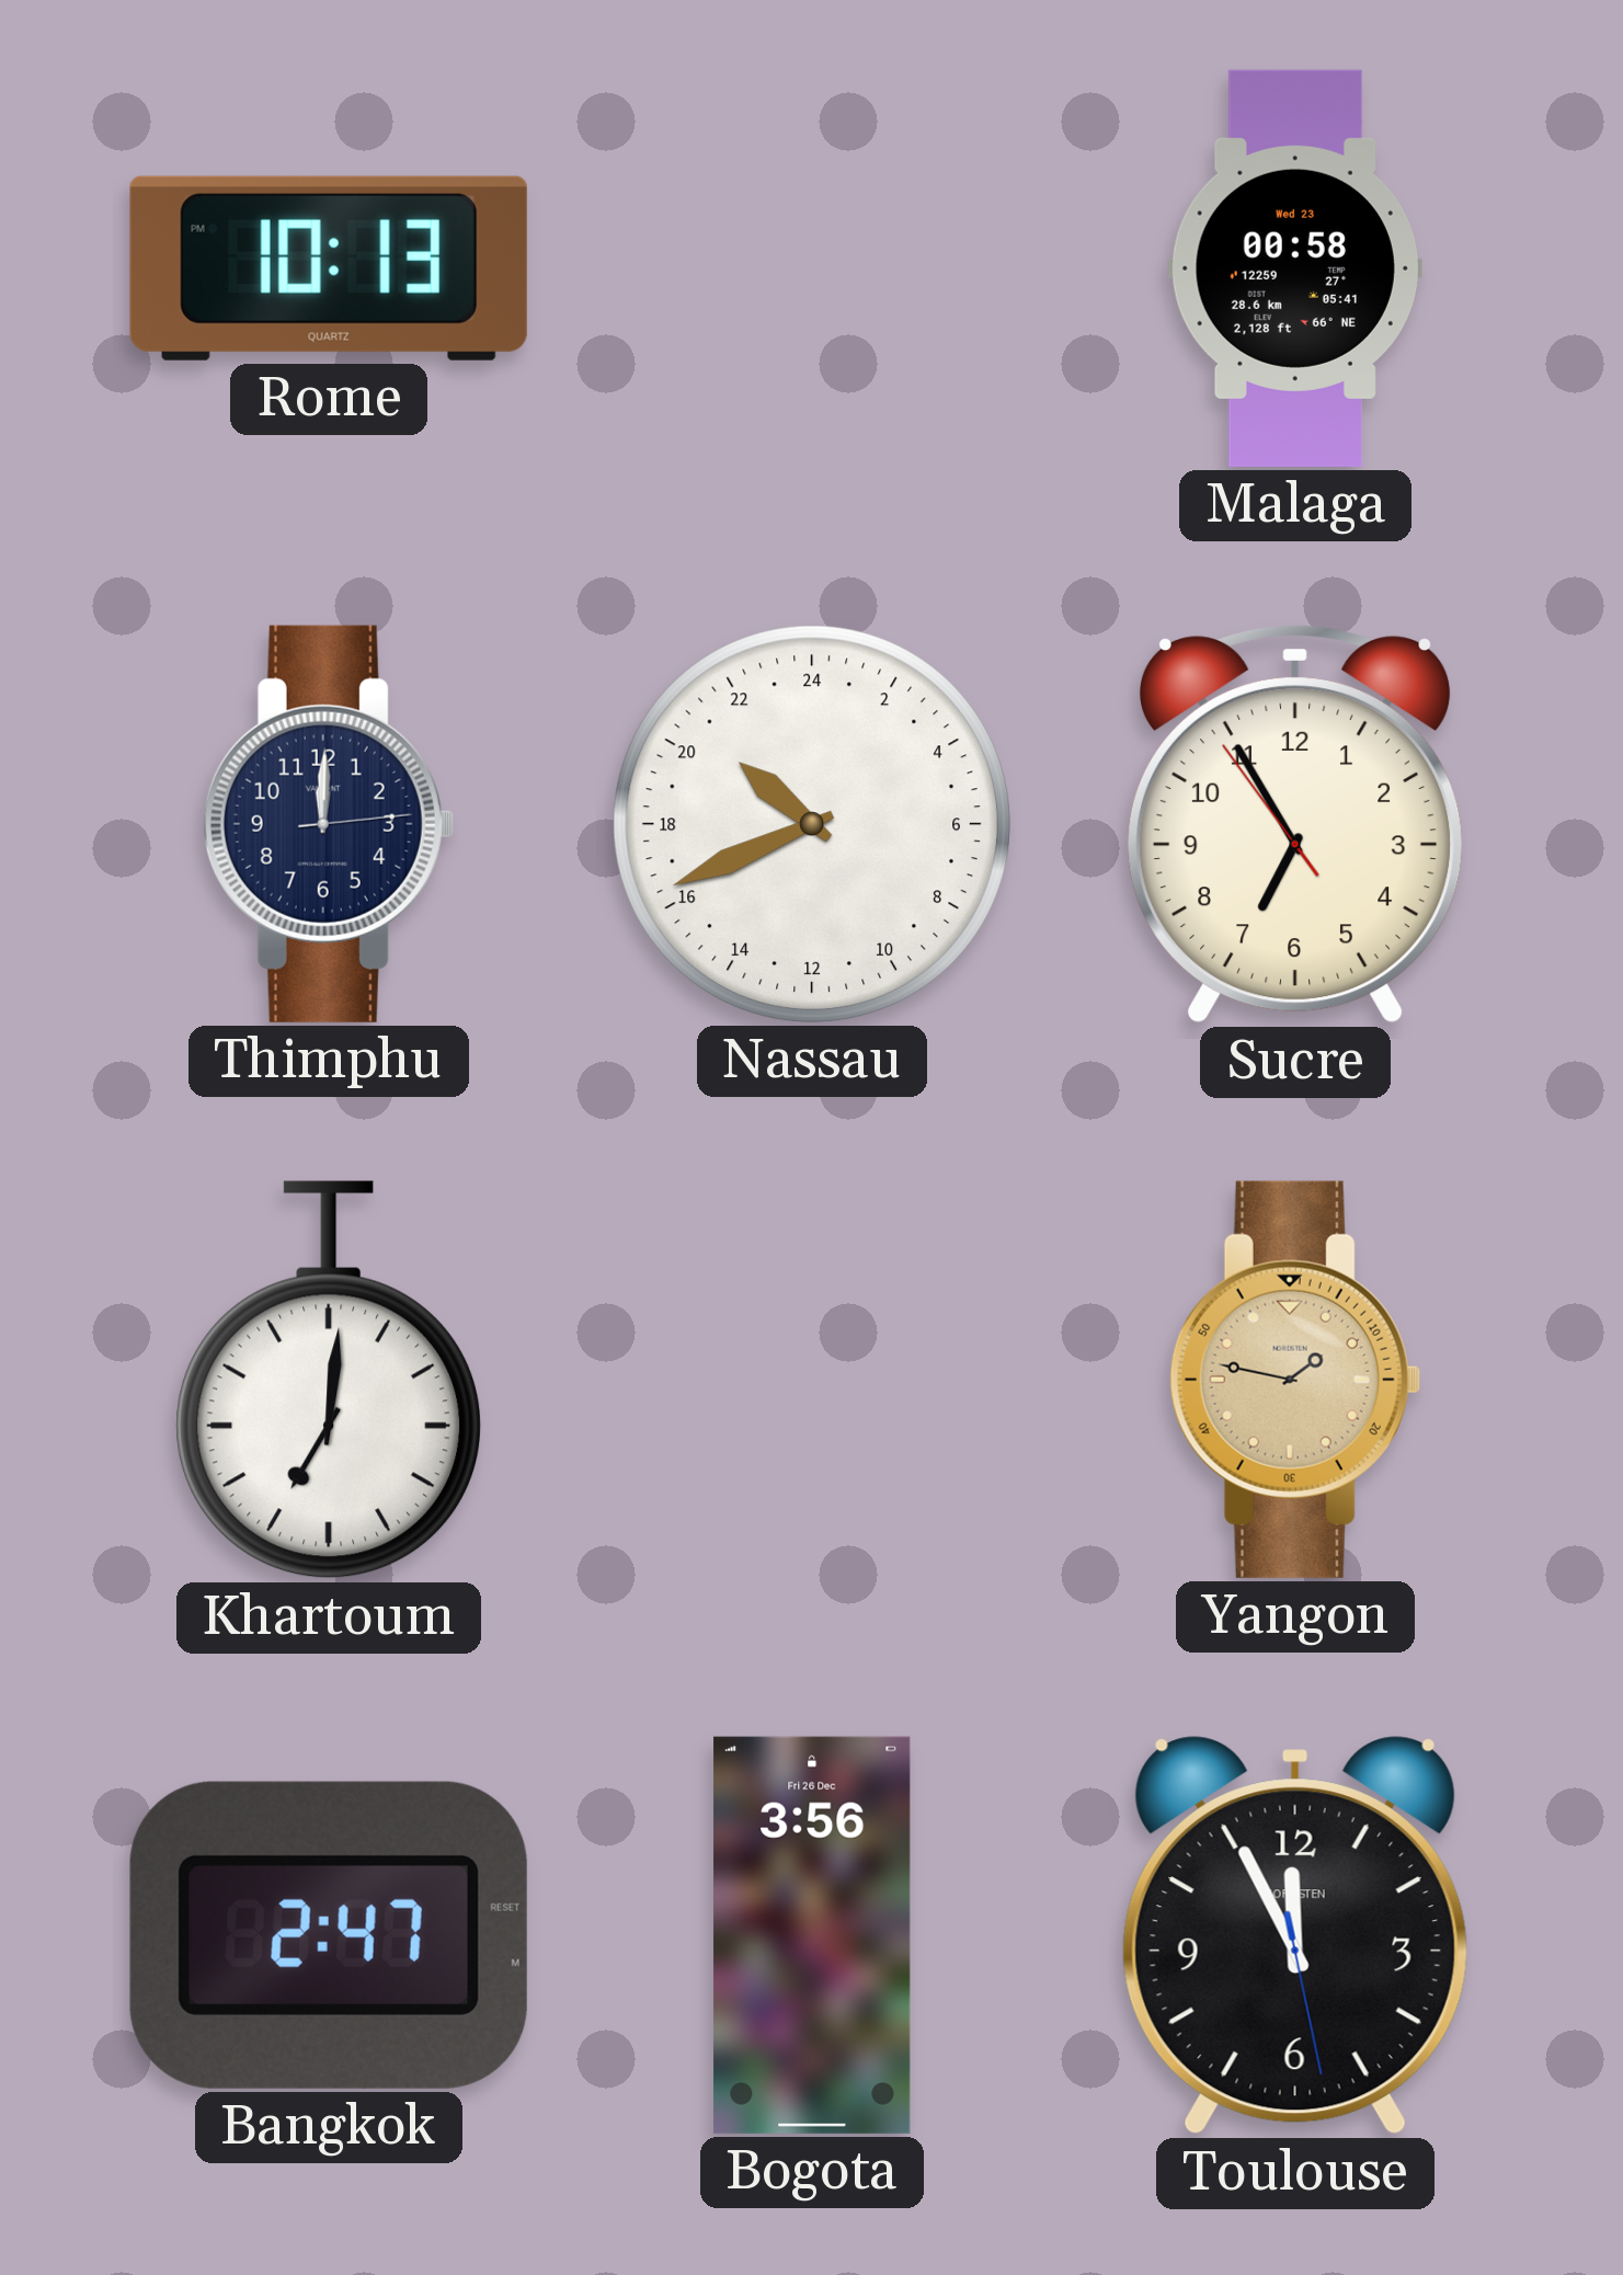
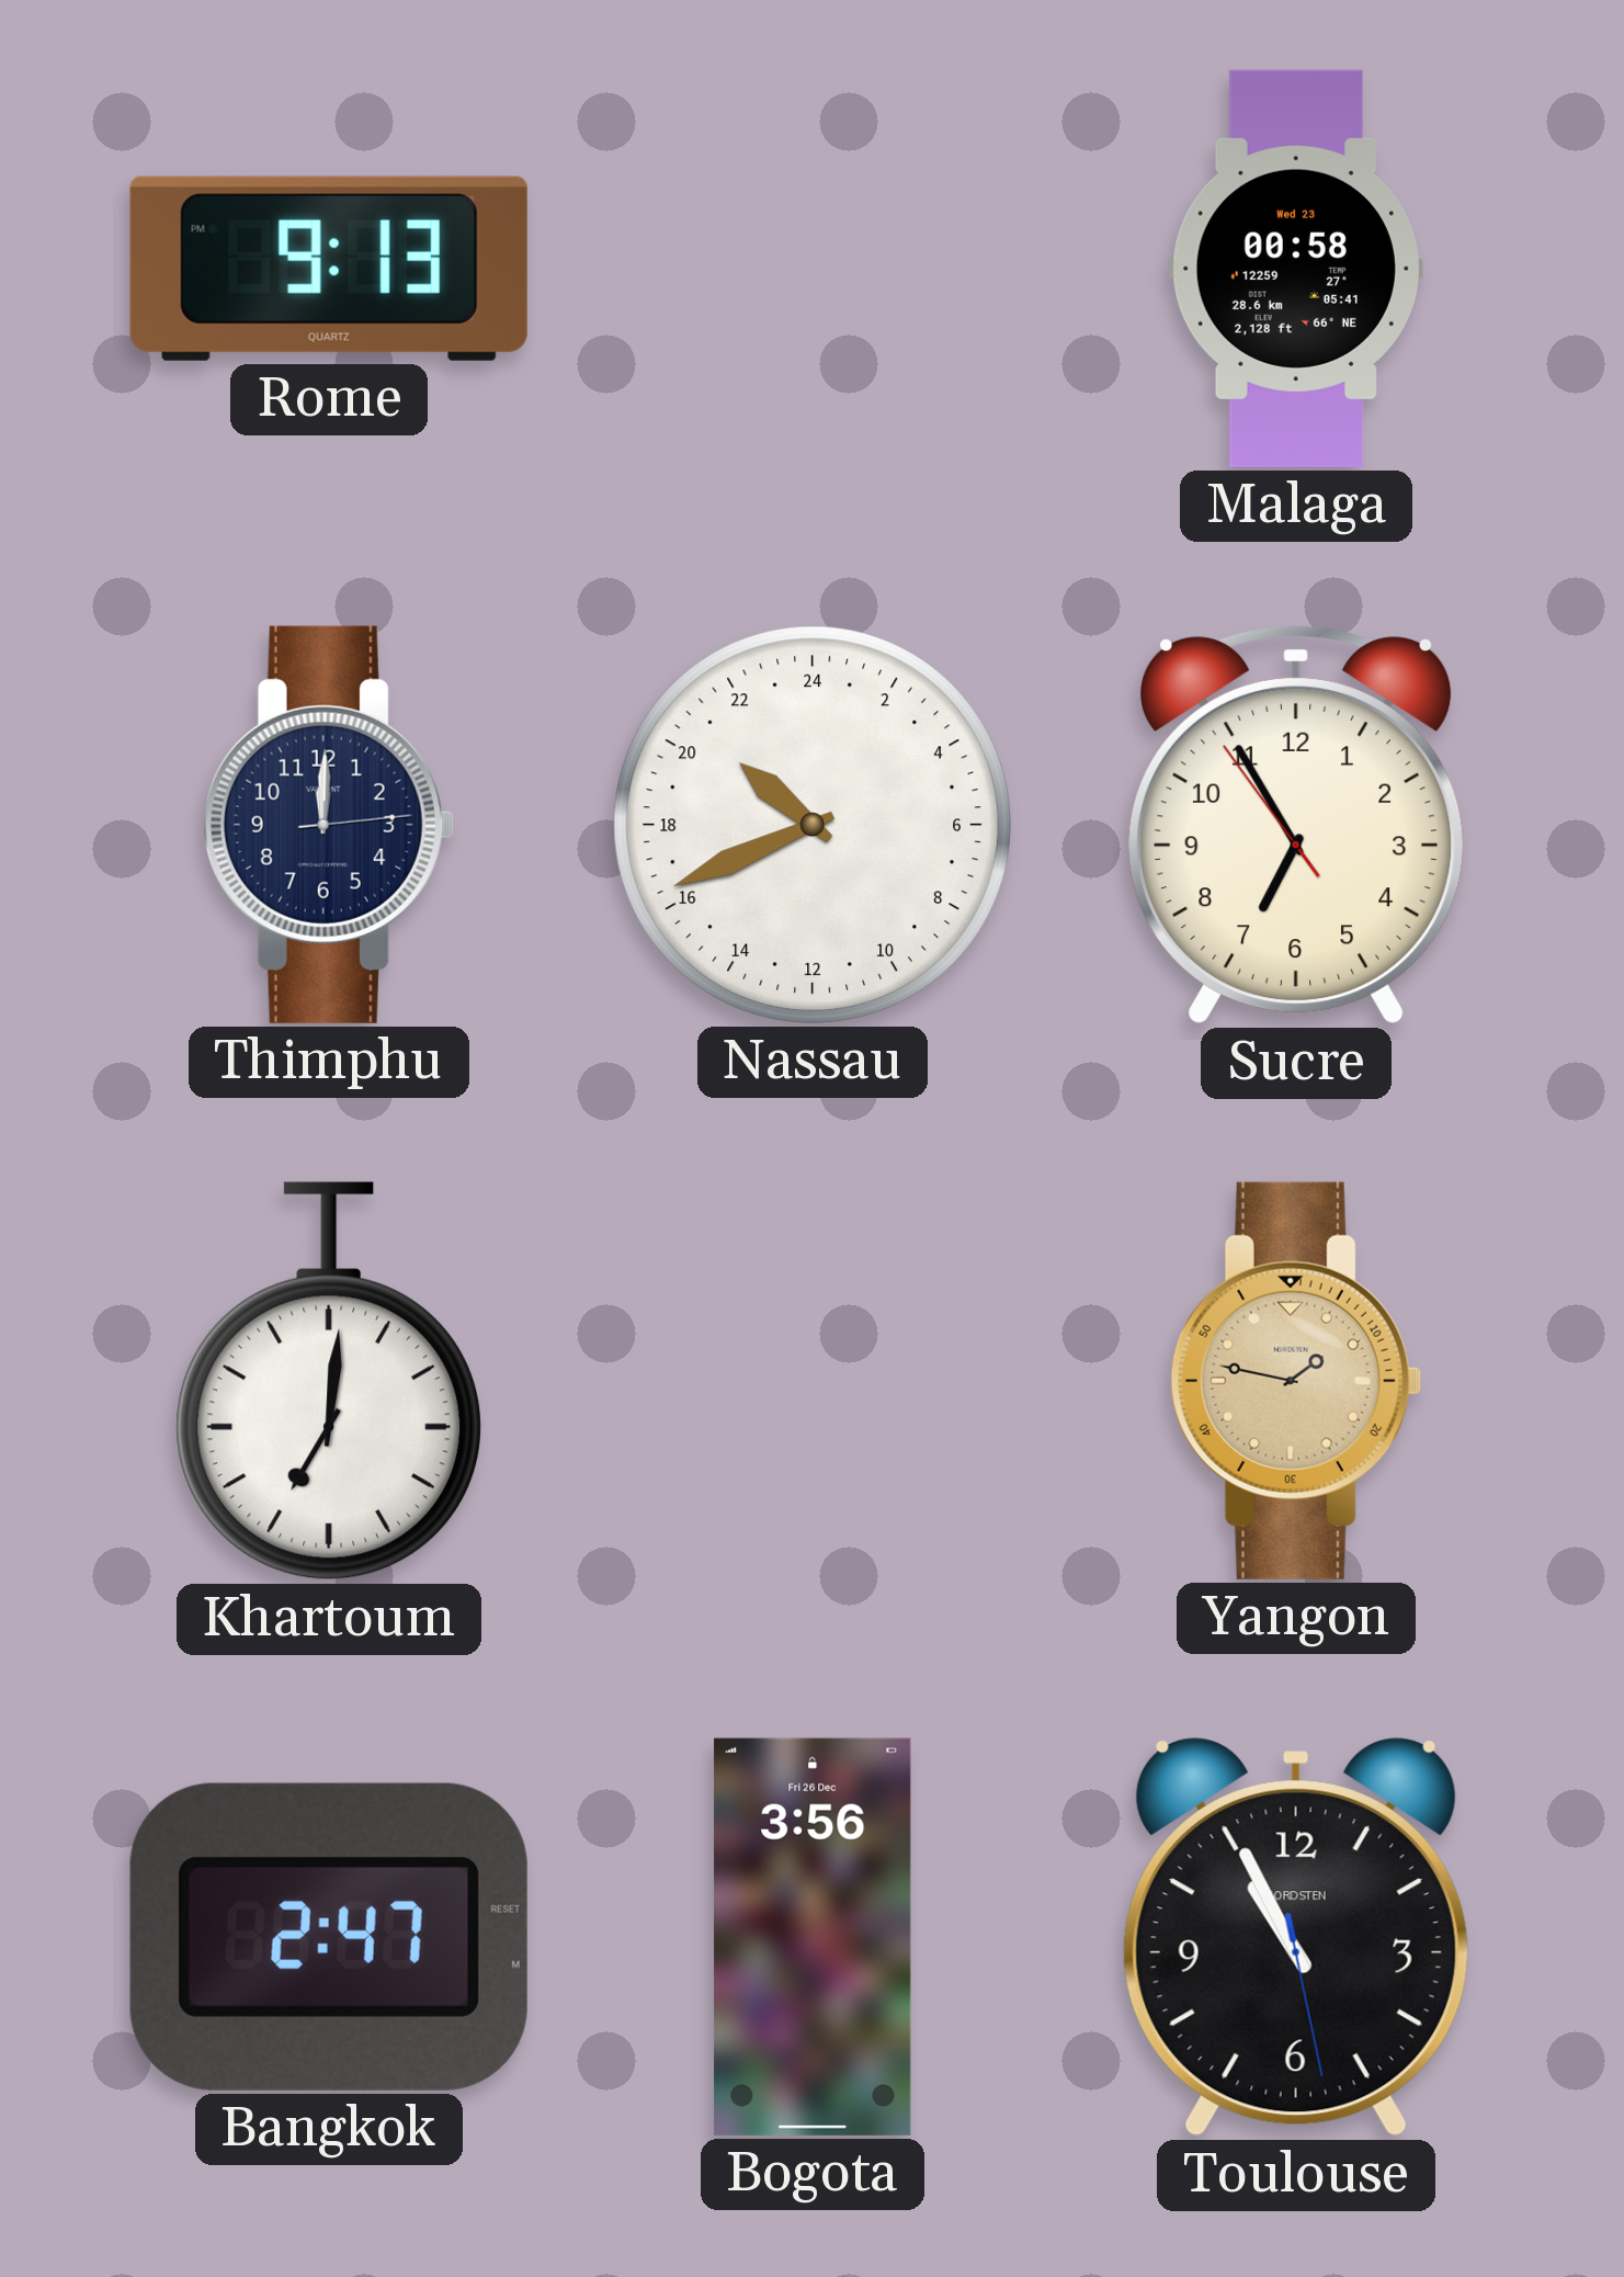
Rome: 10:13 -> 9:13 (329, 269)
Toulouse: 11:55 -> 10:55 (1296, 1937)
